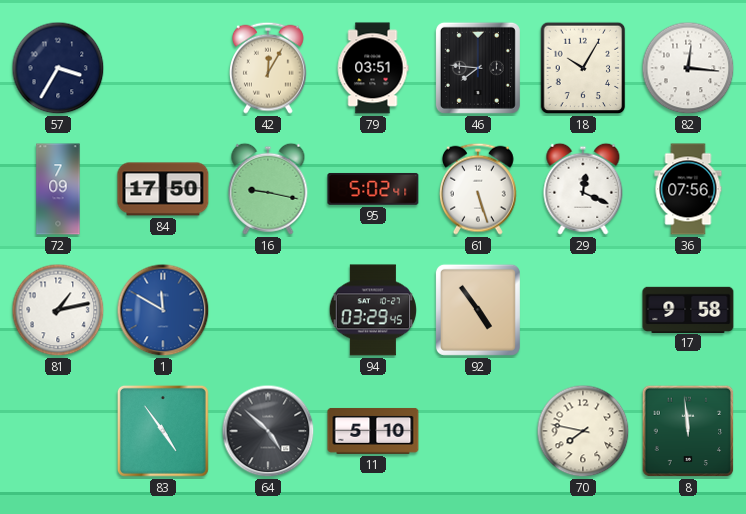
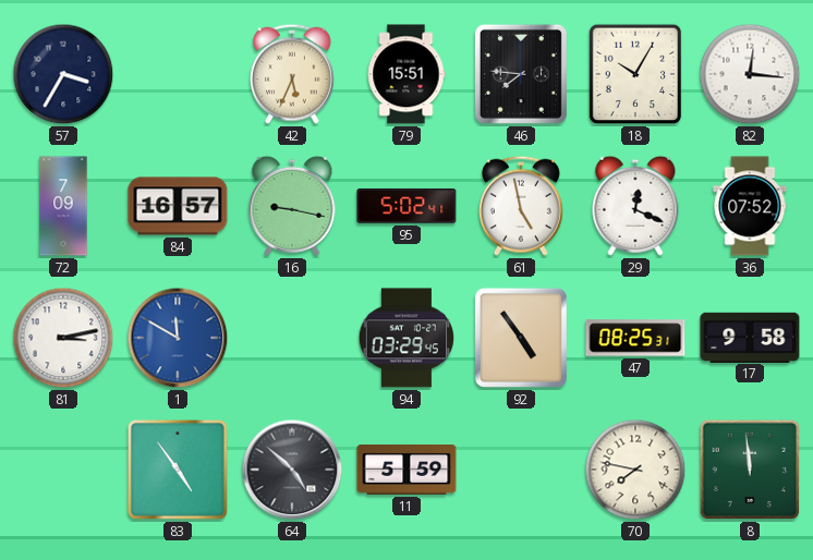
42: 12:05 -> 5:34 (292, 74)
79: 03:51 -> 15:51 (406, 74)
84: 17:50 -> 16:57 (178, 206)
61: 5:27 -> 4:58 (521, 206)
36: 07:56 -> 07:52 (750, 206)
81: 1:13 -> 3:13 (63, 338)
47: none -> 08:25 (635, 338)
11: 5:10 -> 5:59 (406, 470)
